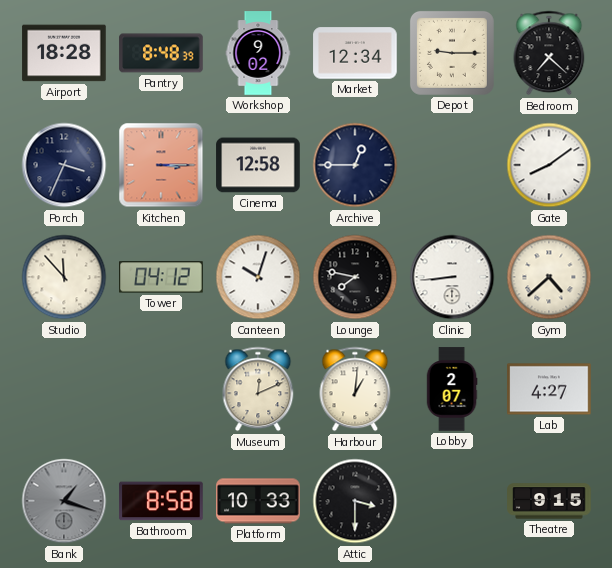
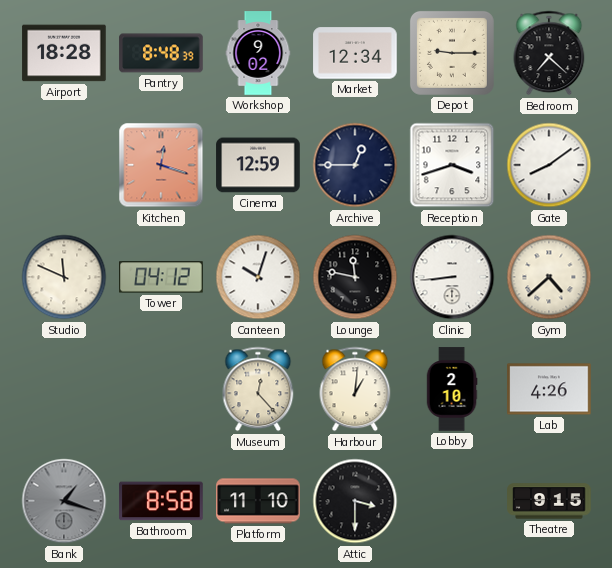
Porch: 3:34 -> none (64, 165)
Kitchen: 3:15 -> 12:18 (161, 165)
Cinema: 12:58 -> 12:59 (258, 165)
Reception: none -> 3:42 (452, 165)
Studio: 11:53 -> 11:49 (64, 277)
Lounge: 7:47 -> 11:47 (355, 277)
Museum: 12:11 -> 12:23 (258, 389)
Lobby: 2:07 -> 2:10 (452, 389)
Lab: 4:27 -> 4:26 (549, 389)
Platform: 10:33 -> 11:10 (258, 501)
